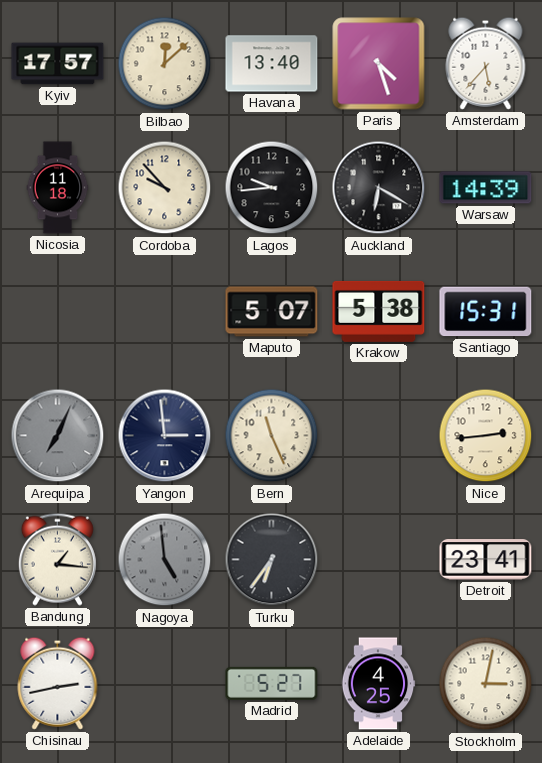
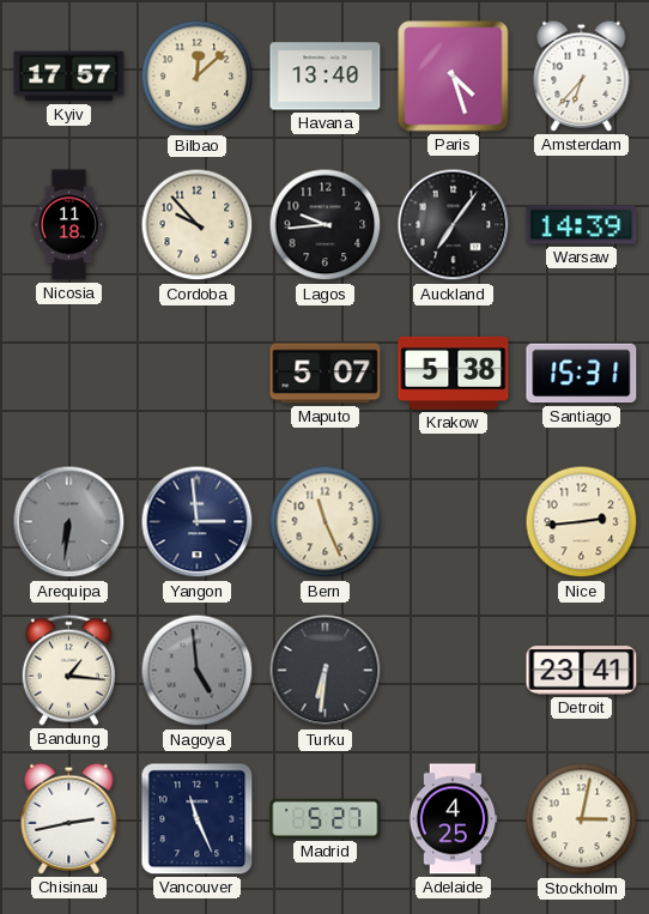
Amsterdam: 5:37 -> 6:37 (582, 75)
Auckland: 6:20 -> 7:06 (454, 225)
Arequipa: 7:04 -> 6:31 (69, 522)
Turku: 6:36 -> 6:31 (326, 671)
Vancouver: none -> 11:26 (198, 819)
